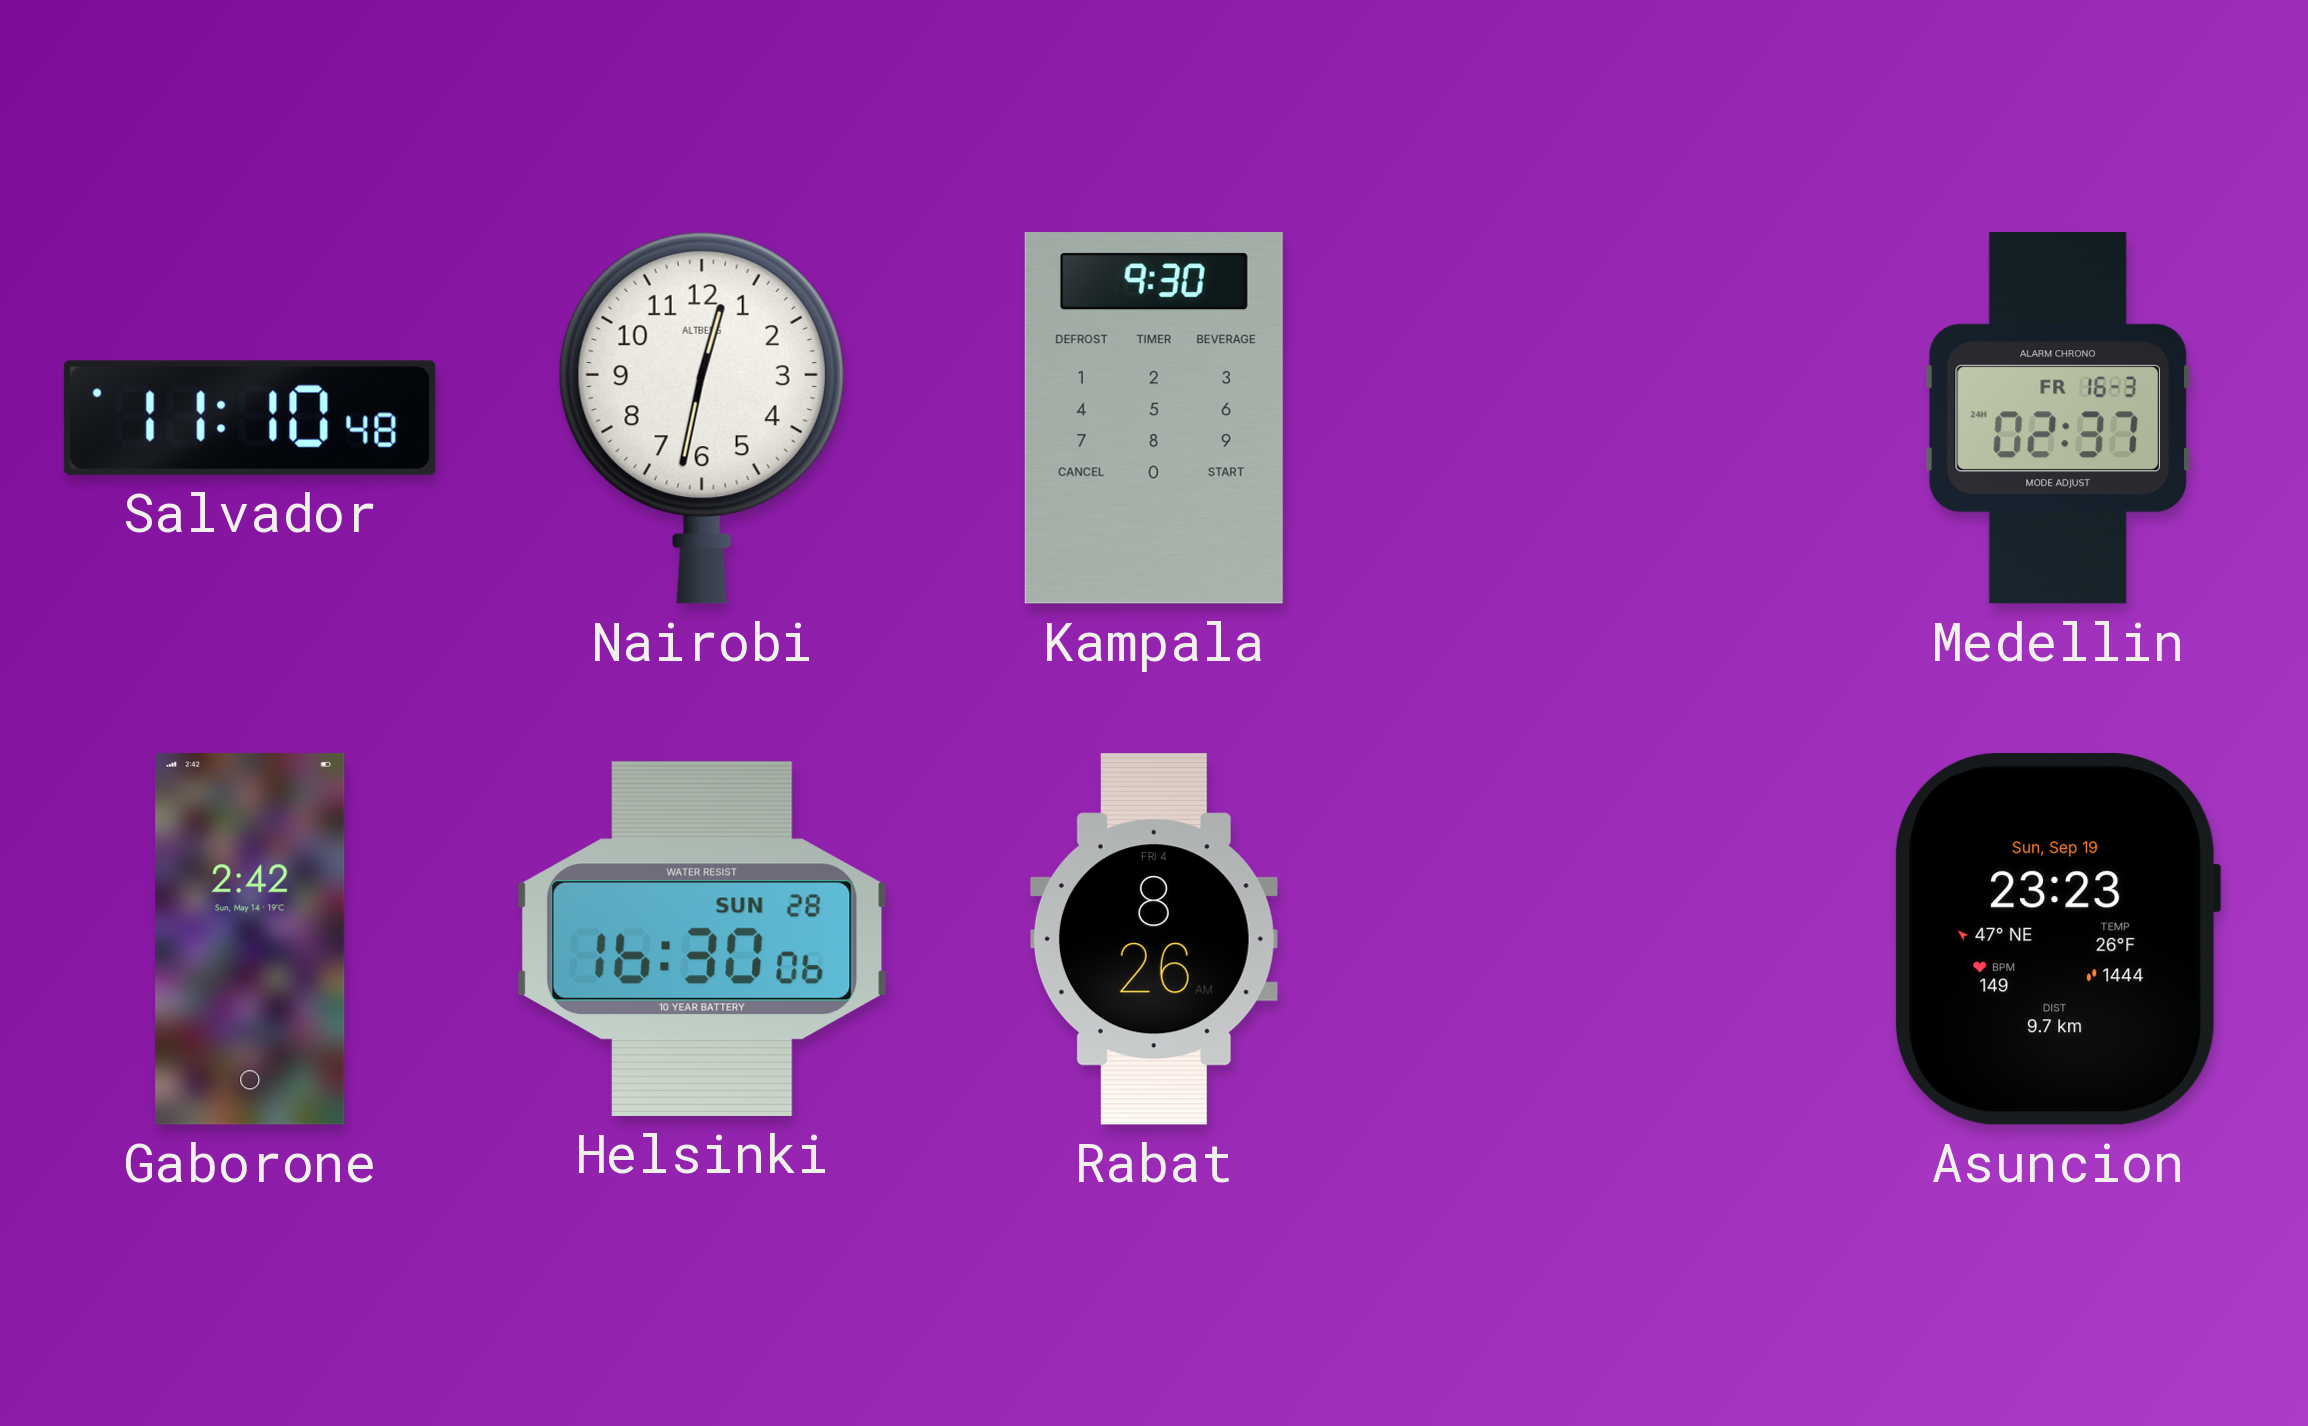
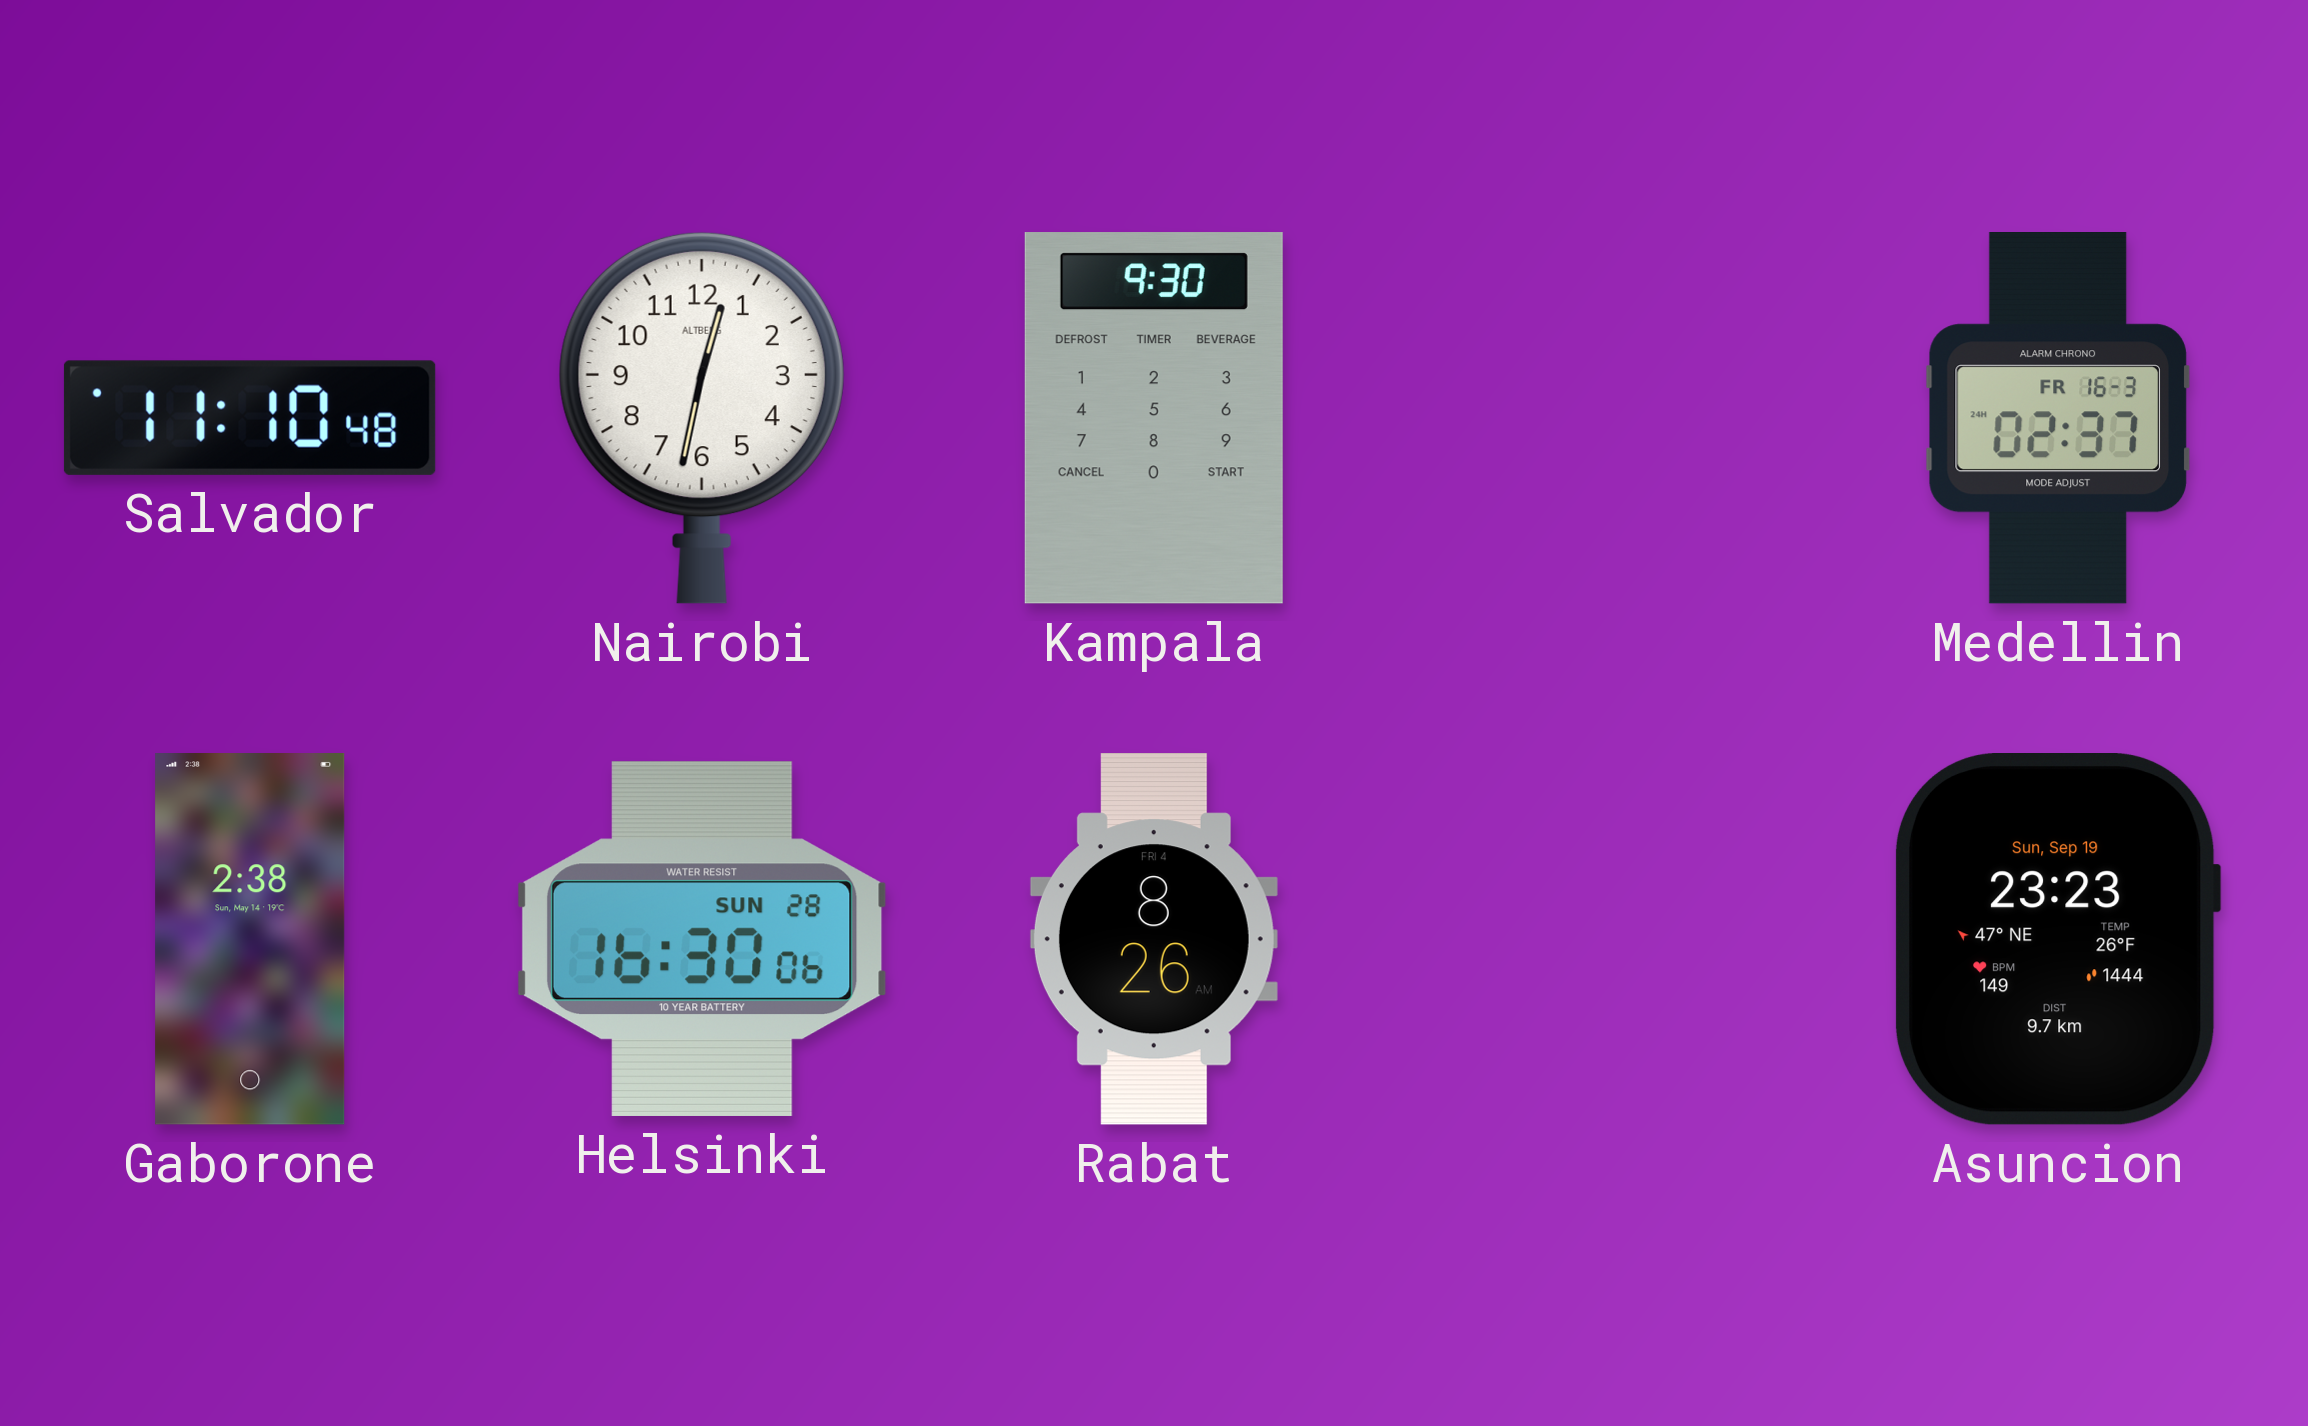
Gaborone: 2:42 -> 2:38 (250, 940)
